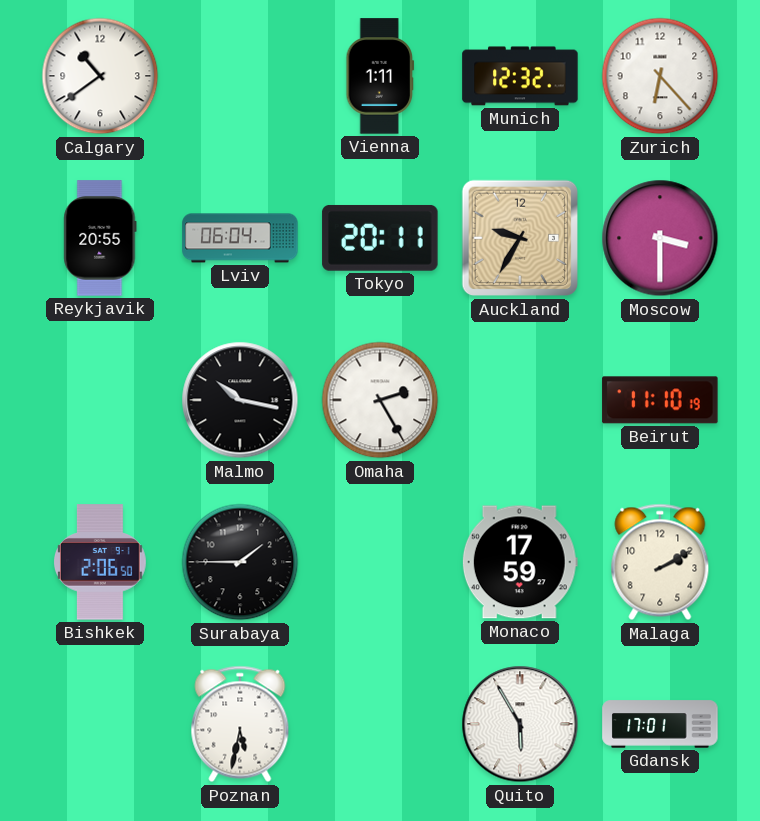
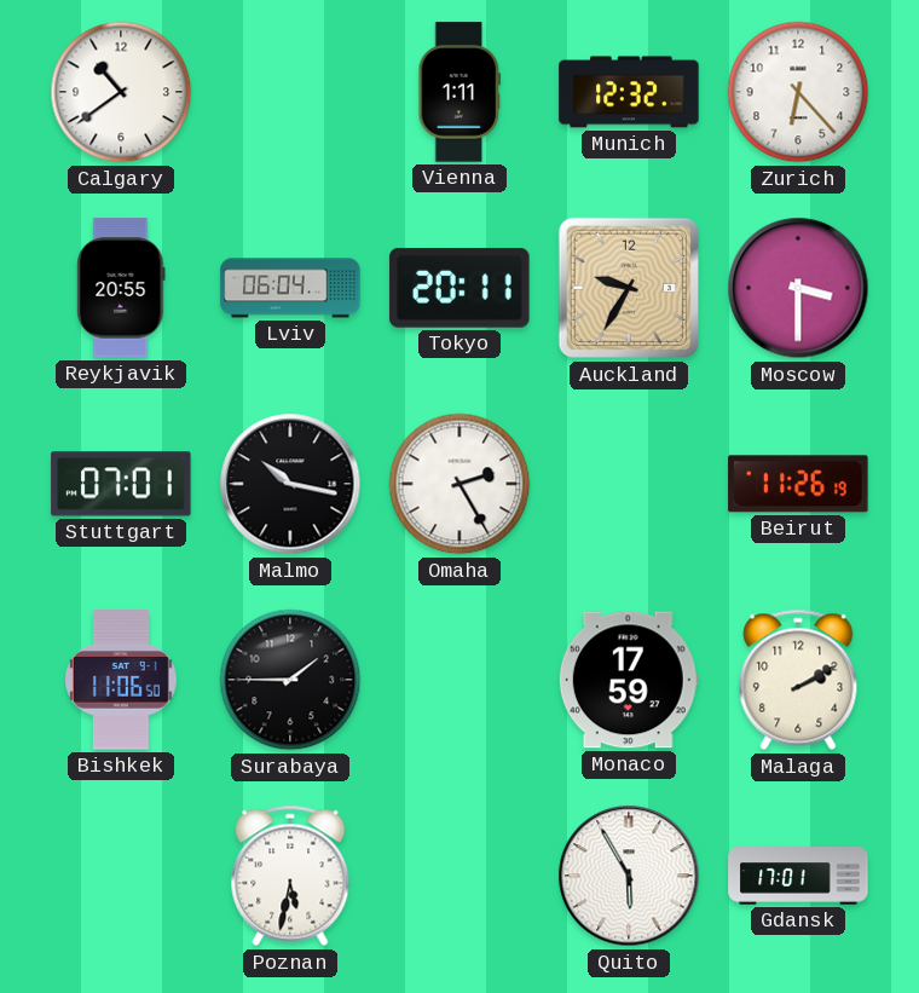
Stuttgart: none -> 07:01 (121, 484)
Beirut: 11:10 -> 11:26 (798, 484)
Bishkek: 2:06 -> 11:06 (121, 680)
